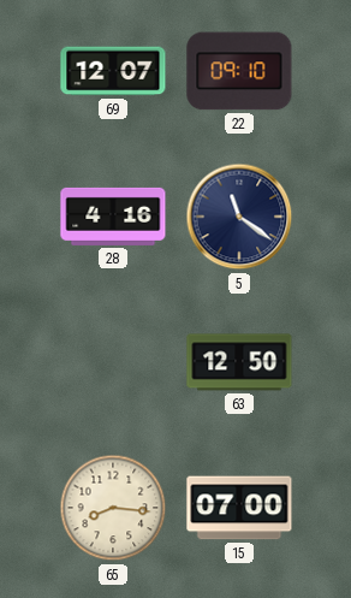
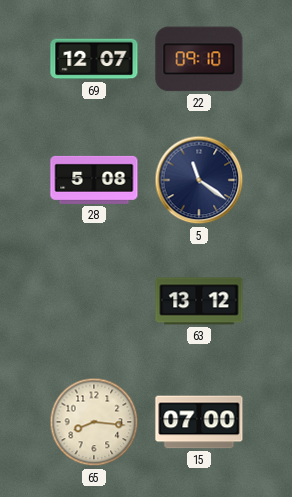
28: 4:16 -> 5:08 (94, 180)
63: 12:50 -> 13:12 (199, 301)
